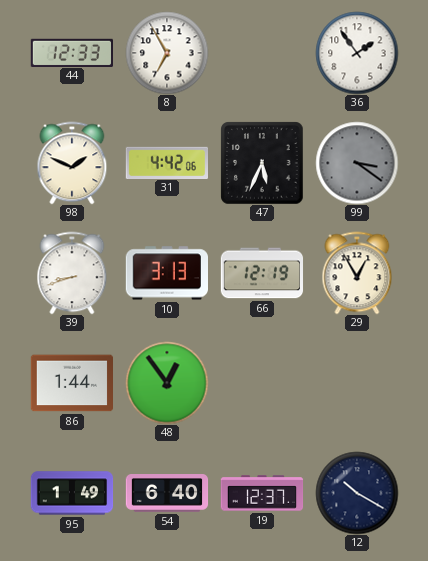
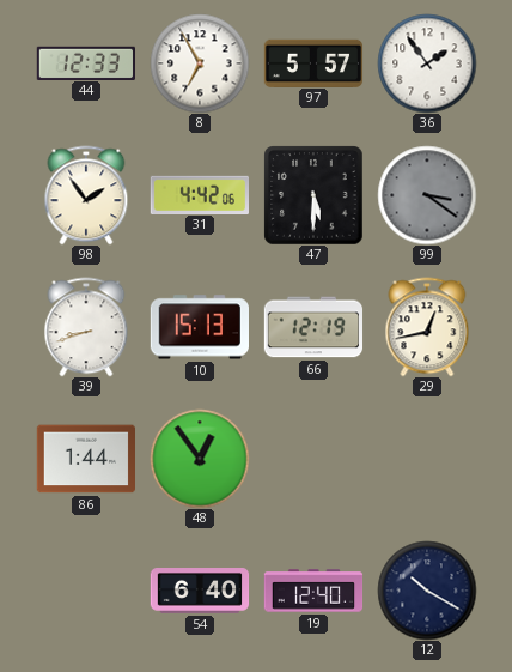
97: none -> 5:57 (313, 62)
98: 1:49 -> 1:54 (86, 195)
47: 5:34 -> 5:30 (313, 195)
10: 3:13 -> 15:13 (199, 327)
29: 12:55 -> 12:43 (427, 327)
95: 1:49 -> none (72, 493)
19: 12:37 -> 12:40 (313, 591)
